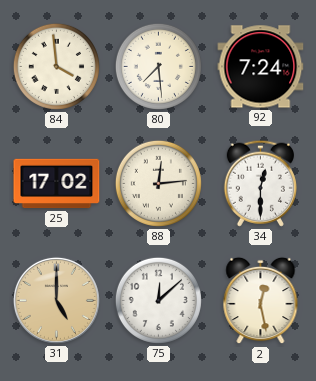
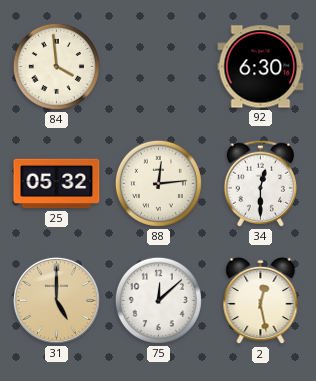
80: 7:29 -> none (158, 66)
92: 7:24 -> 6:30 (261, 67)
25: 17:02 -> 05:32 (57, 184)
